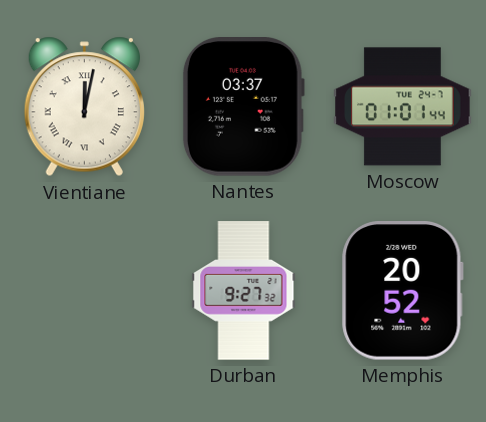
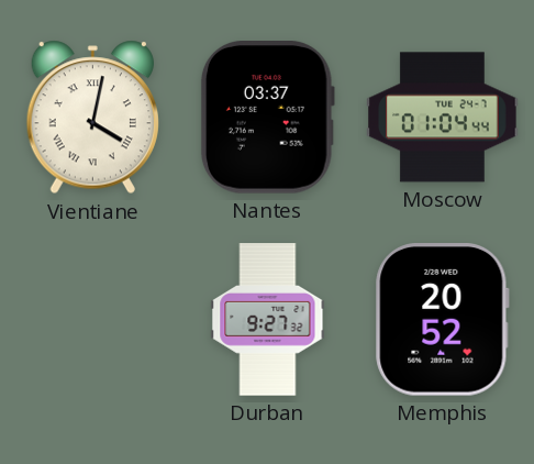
Vientiane: 12:02 -> 4:02 (92, 118)
Moscow: 01:01 -> 01:04 (443, 118)
